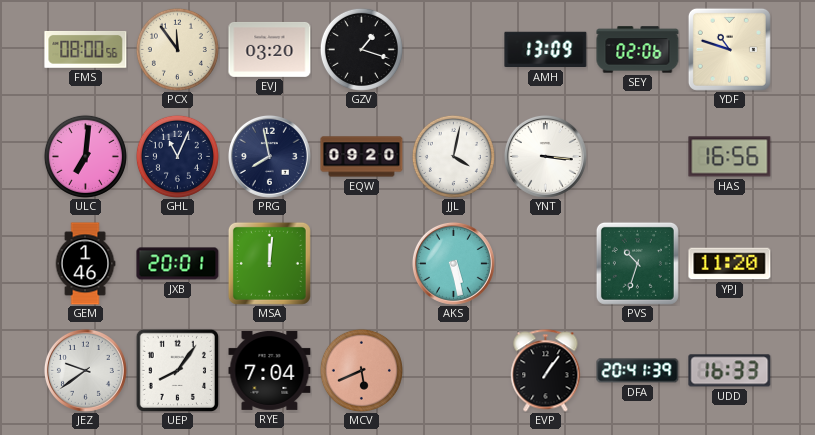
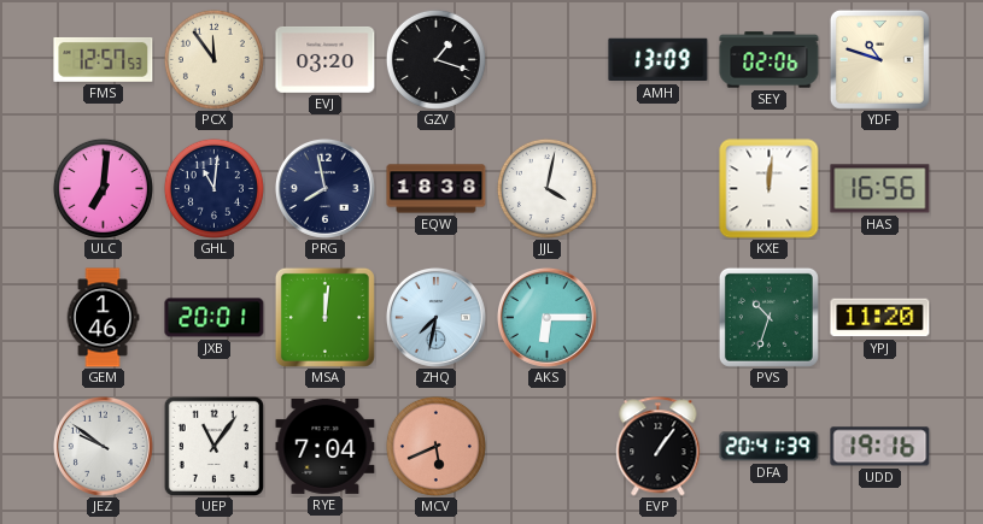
FMS: 08:00 -> 12:57 (104, 59)
GHL: 11:04 -> 11:01 (213, 188)
EQW: 09:20 -> 18:38 (437, 189)
YNT: 3:16 -> none (545, 156)
KXE: none -> 12:01 (770, 189)
ZHQ: none -> 7:32 (435, 317)
AKS: 5:28 -> 6:15 (546, 317)
JEZ: 9:39 -> 9:51 (103, 446)
UEP: 8:06 -> 11:06 (213, 446)
UDD: 16:33 -> 19:16 (880, 447)
